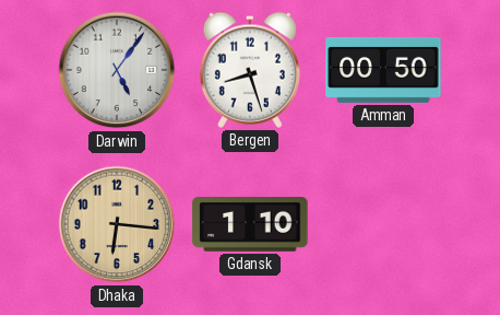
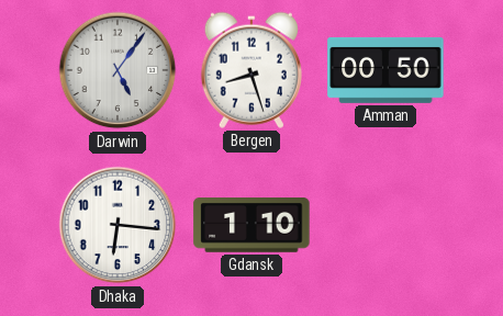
Dhaka dial: champagne -> white (118, 225)
